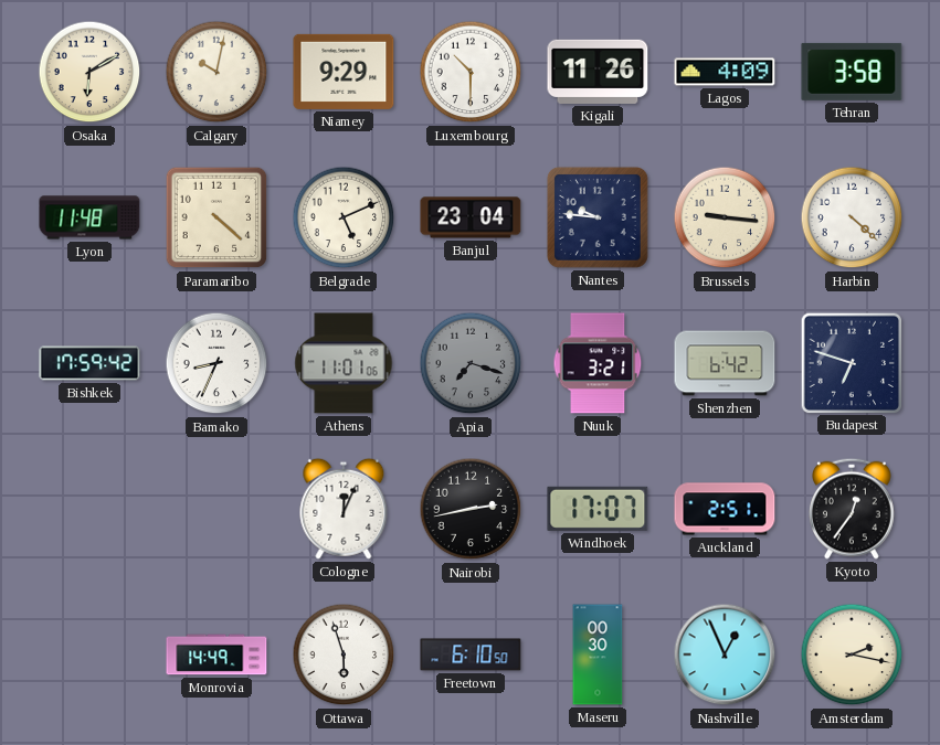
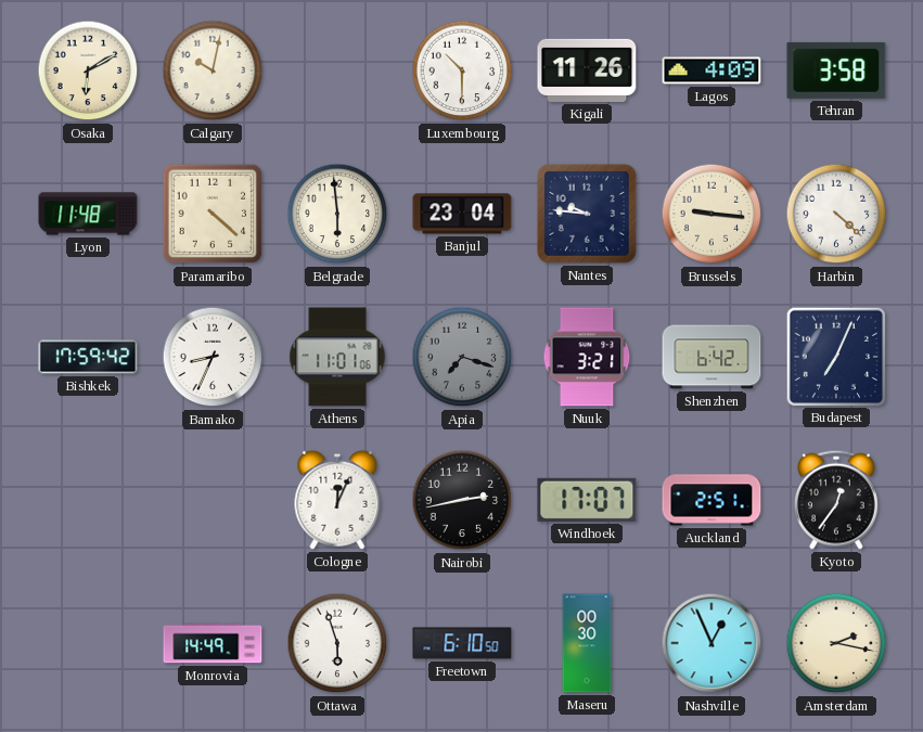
Niamey: 9:29 -> none (344, 72)
Belgrade: 5:11 -> 5:59 (337, 214)
Budapest: 6:48 -> 7:04 (835, 356)
